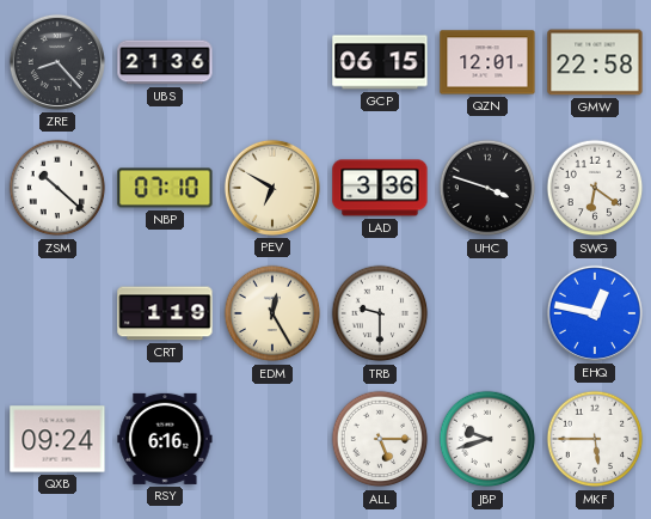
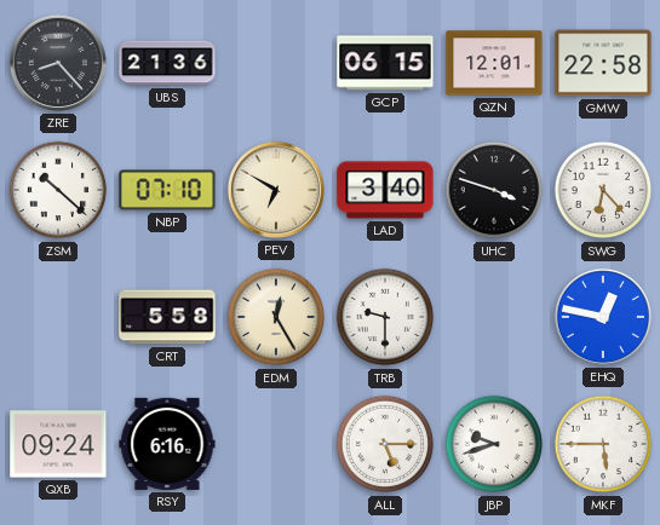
LAD: 3:36 -> 3:40 (385, 190)
SWG: 6:21 -> 6:23 (603, 190)
CRT: 1:19 -> 5:58 (167, 317)
